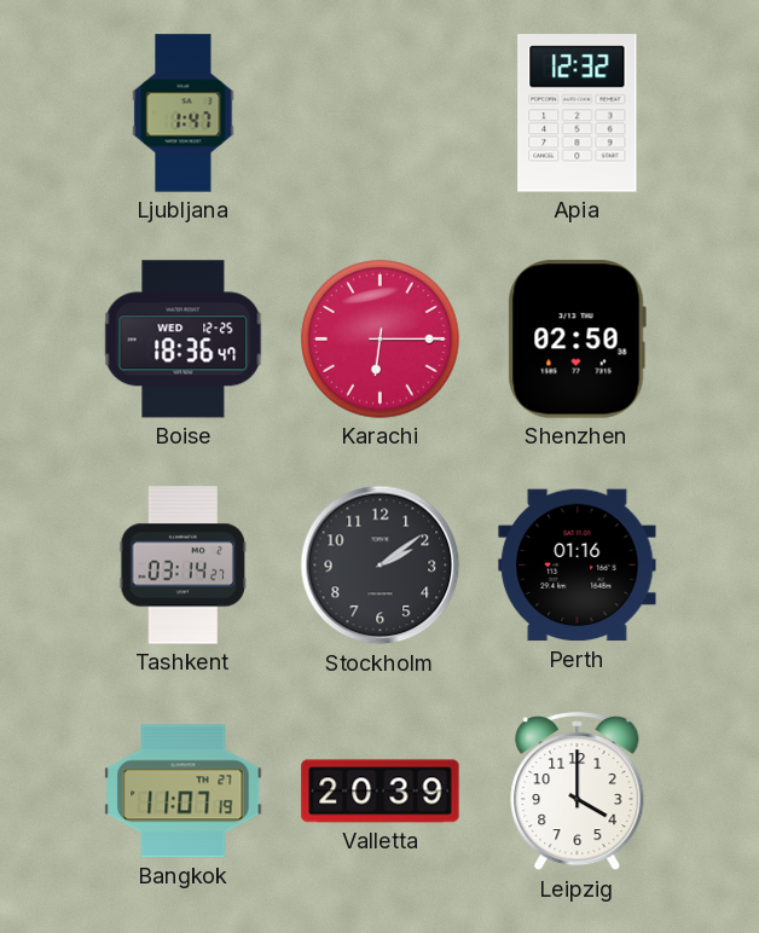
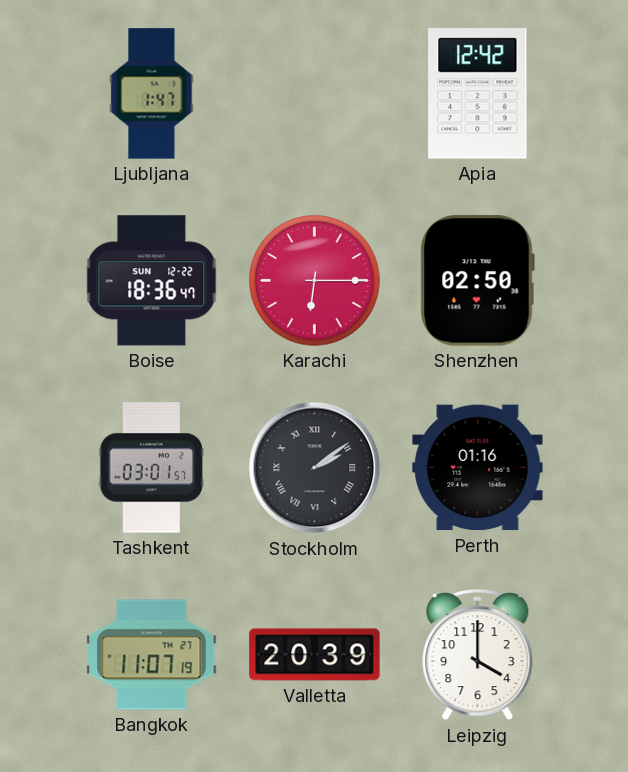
Apia: 12:32 -> 12:42 (478, 94)
Boise date: WED 12-25 -> SUN 12-22 (152, 281)
Tashkent: 03:14 -> 03:01 (151, 468)
Stockholm numerals: Arabic -> Roman (315, 468)
